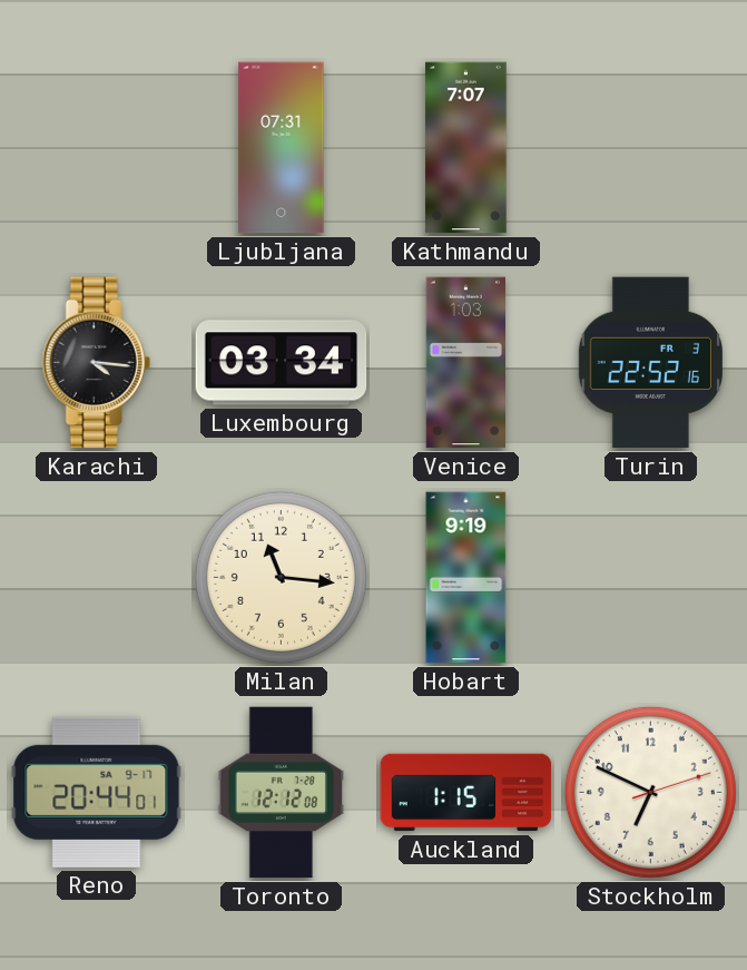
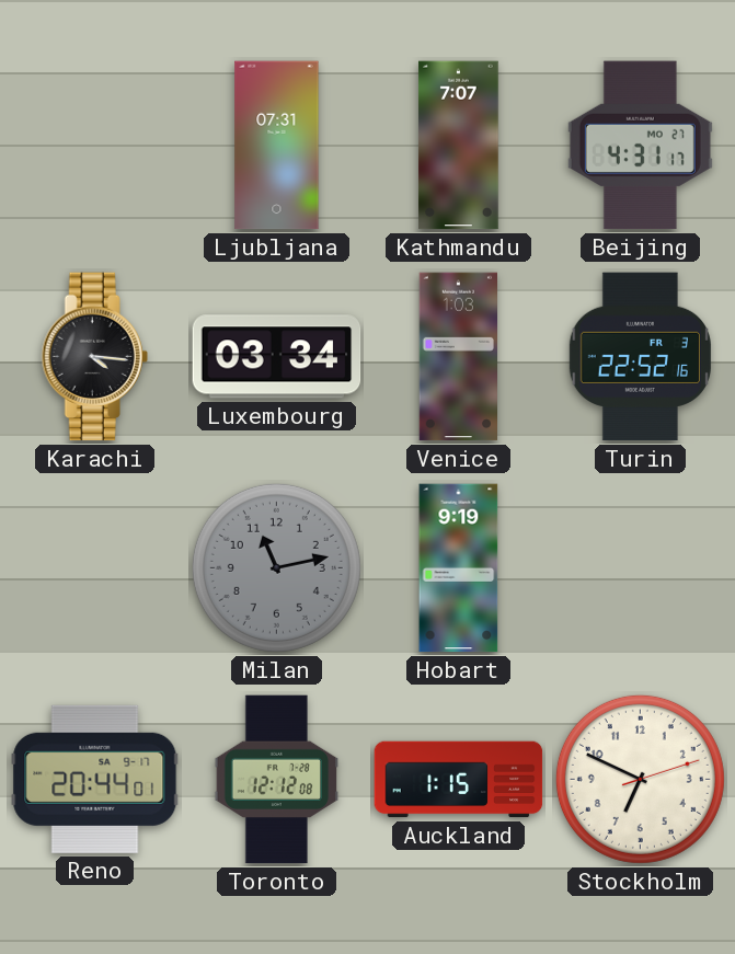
Beijing: none -> 4:31 (640, 146)
Milan: 11:16 -> 11:13 (276, 567)
Milan dial: cream -> grey (276, 567)
